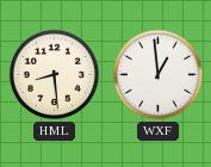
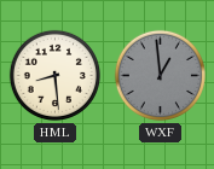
WXF dial: white -> grey (160, 75)
